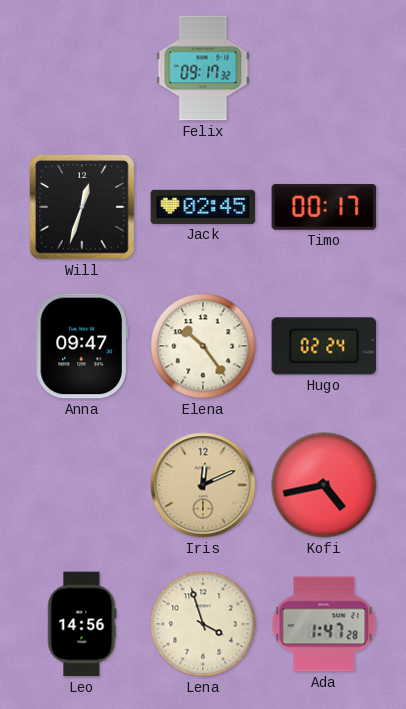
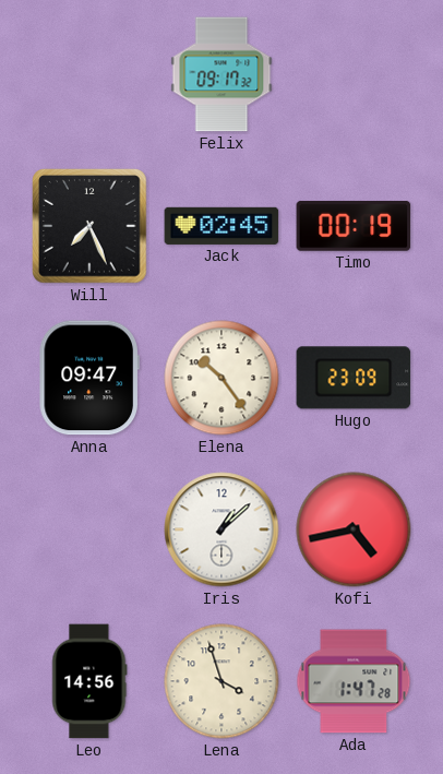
Will: 12:33 -> 7:26 (89, 226)
Timo: 00:17 -> 00:19 (354, 226)
Hugo: 02:24 -> 23:09 (354, 378)
Iris: 12:11 -> 1:08 (221, 529)
Iris dial: champagne -> white (221, 529)
